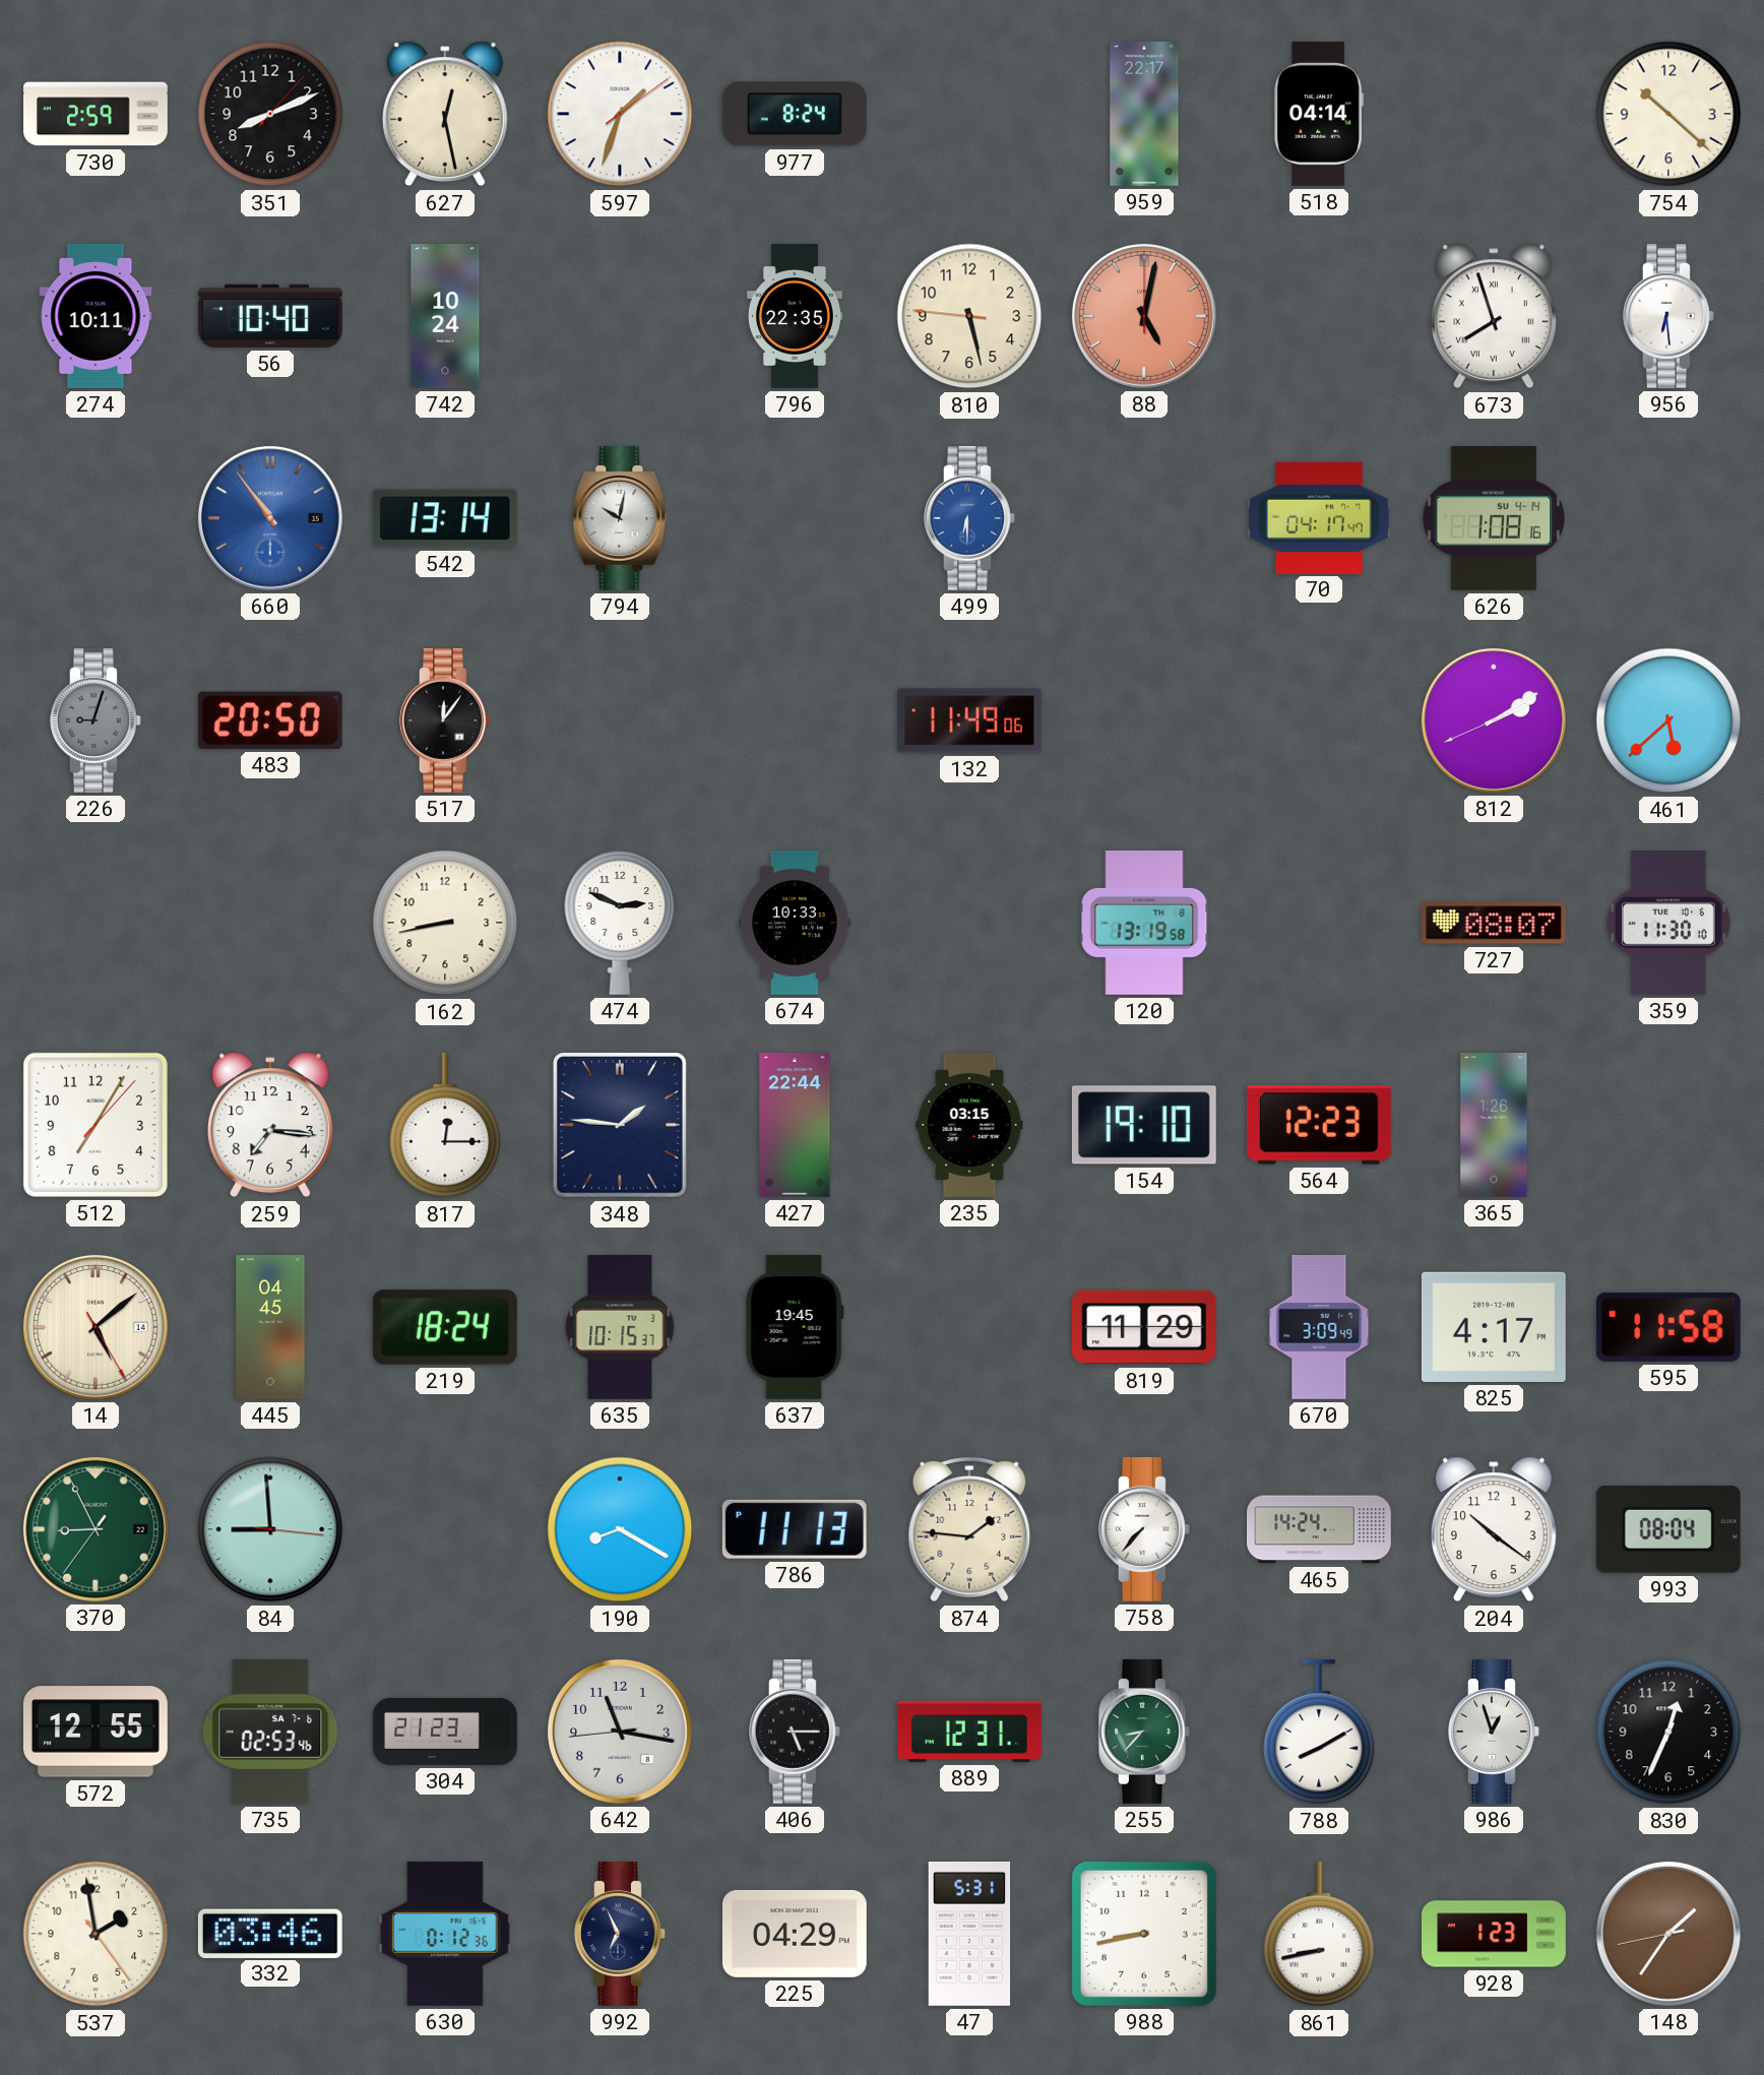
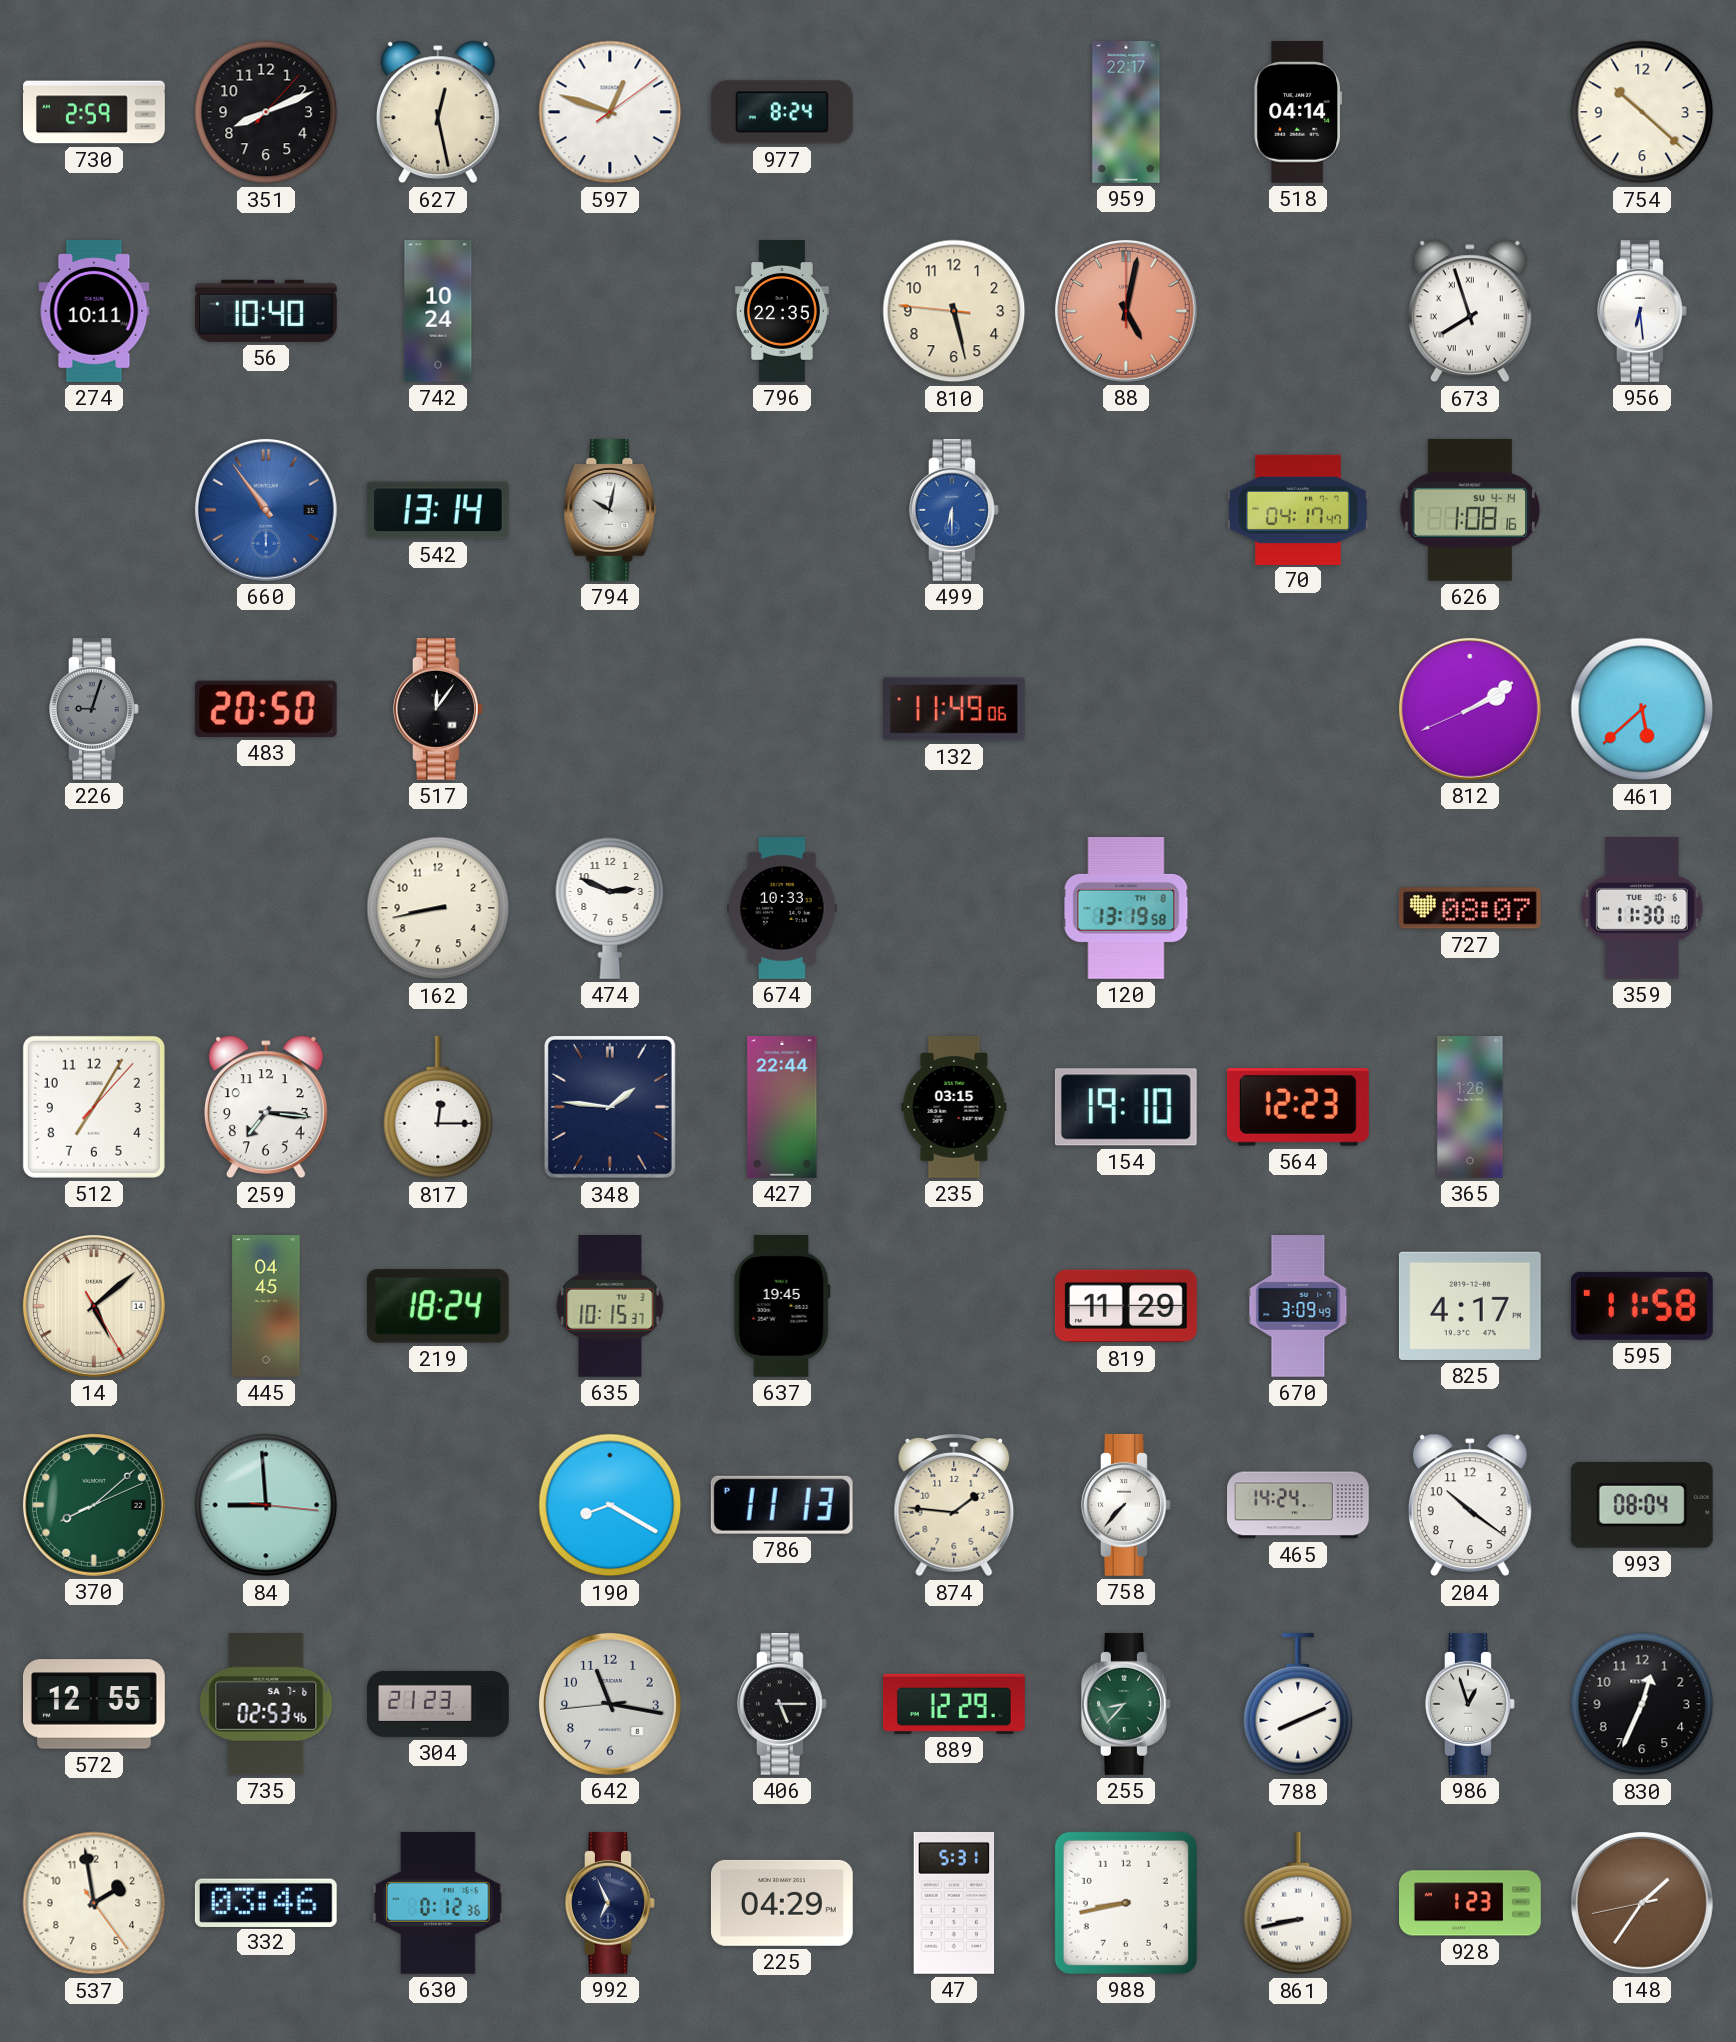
597: 1:33 -> 12:48 (610, 112)
370: 8:55 -> 8:08 (94, 1505)
889: 12:31 -> 12:29 (954, 1704)
788: 8:10 -> 8:11 (1298, 1704)
